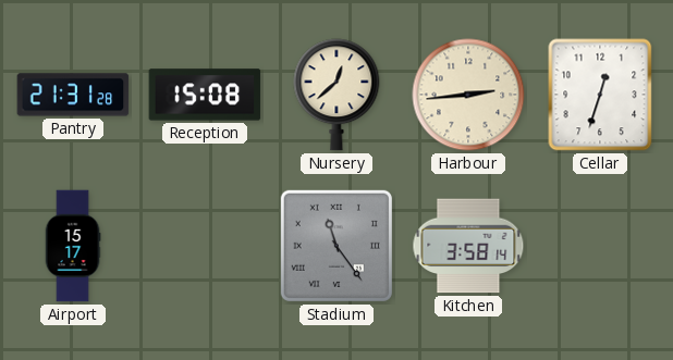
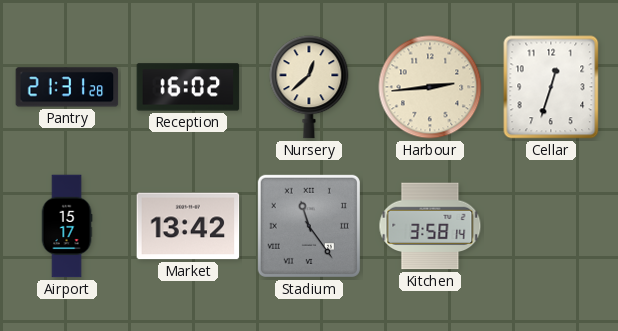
Reception: 15:08 -> 16:02 (188, 87)
Market: none -> 13:42 (188, 226)
